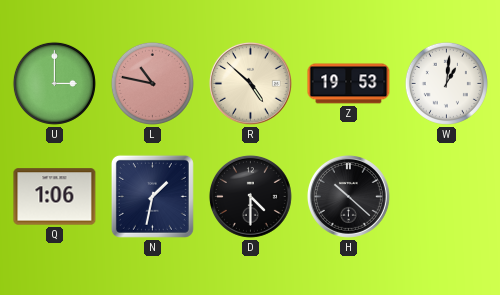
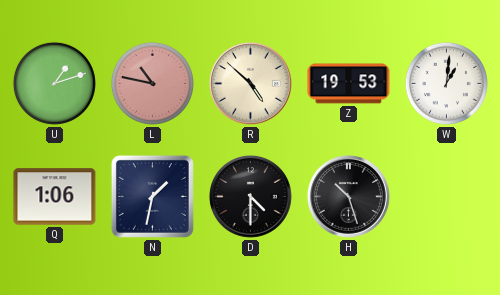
U: 3:00 -> 1:12 (54, 83)
H: 10:22 -> 10:27 (348, 196)
